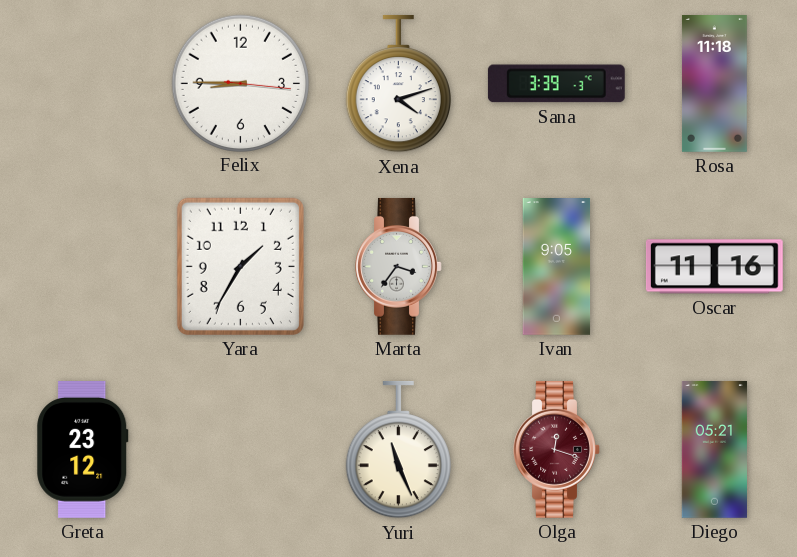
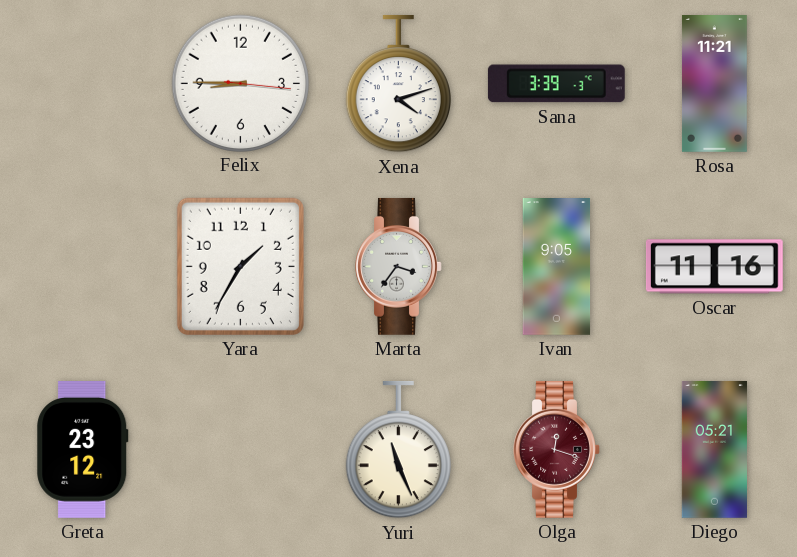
Rosa: 11:18 -> 11:21 (714, 84)
